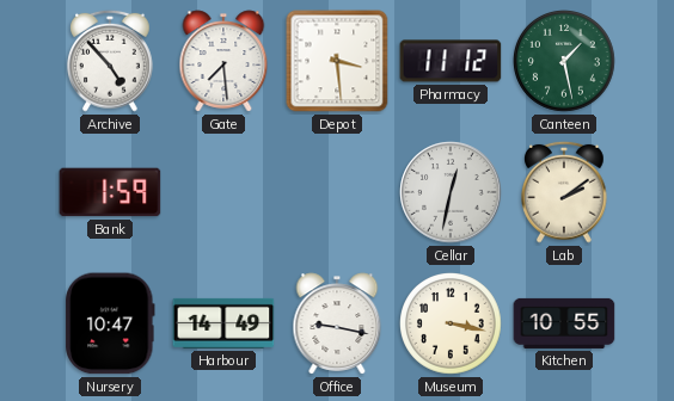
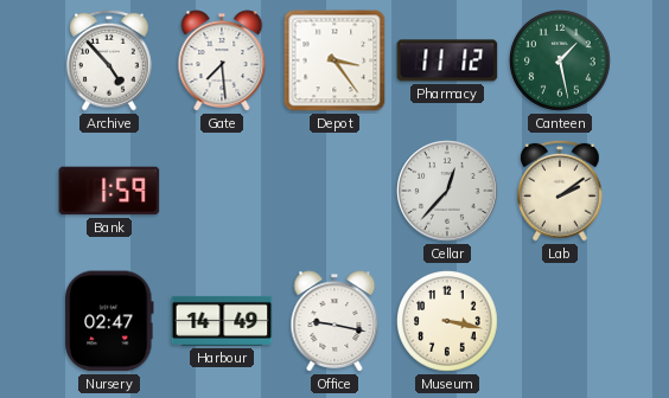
Depot: 3:29 -> 3:24 (334, 60)
Cellar: 12:32 -> 12:37 (447, 191)
Nursery: 10:47 -> 02:47 (109, 321)
Kitchen: 10:55 -> none (564, 323)
